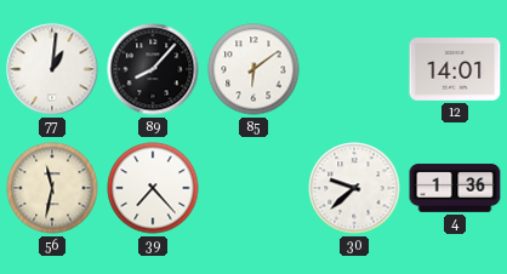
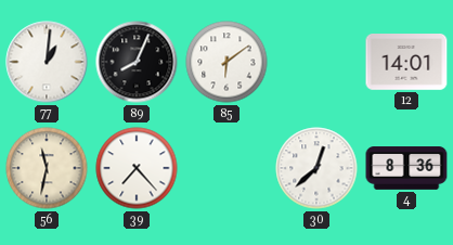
89: 8:07 -> 8:04 (137, 62)
30: 9:38 -> 12:38 (316, 168)
4: 1:36 -> 8:36 (406, 168)
